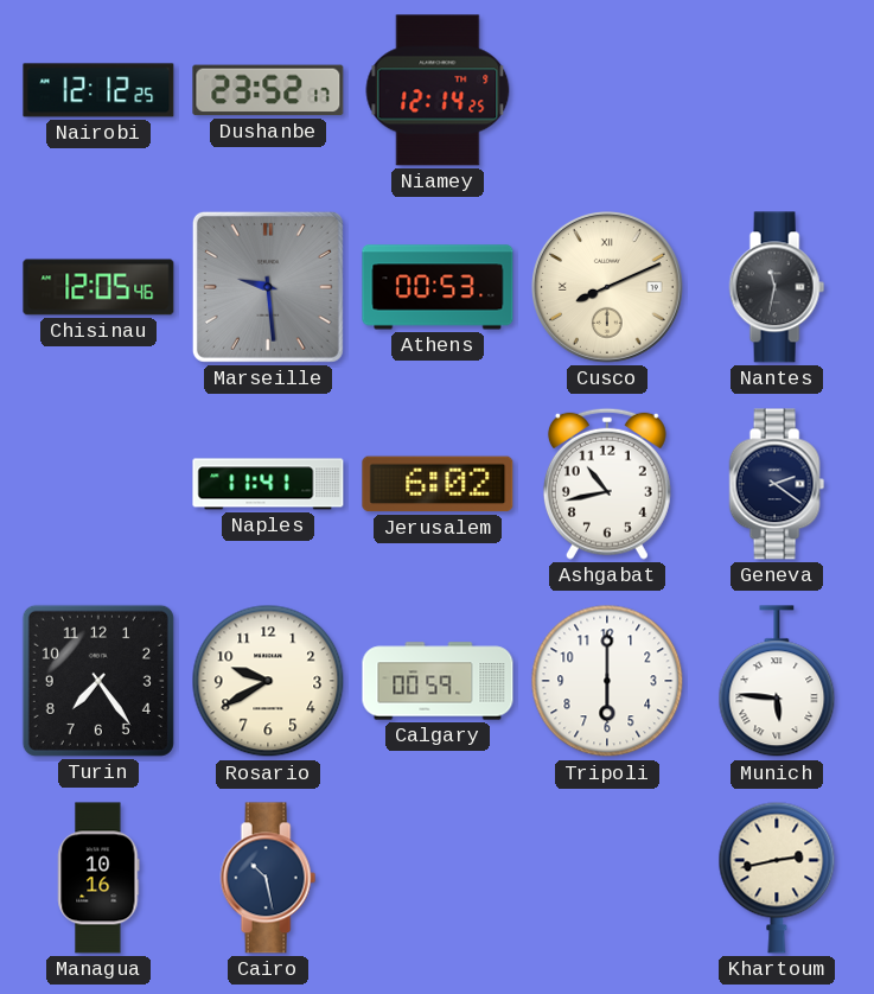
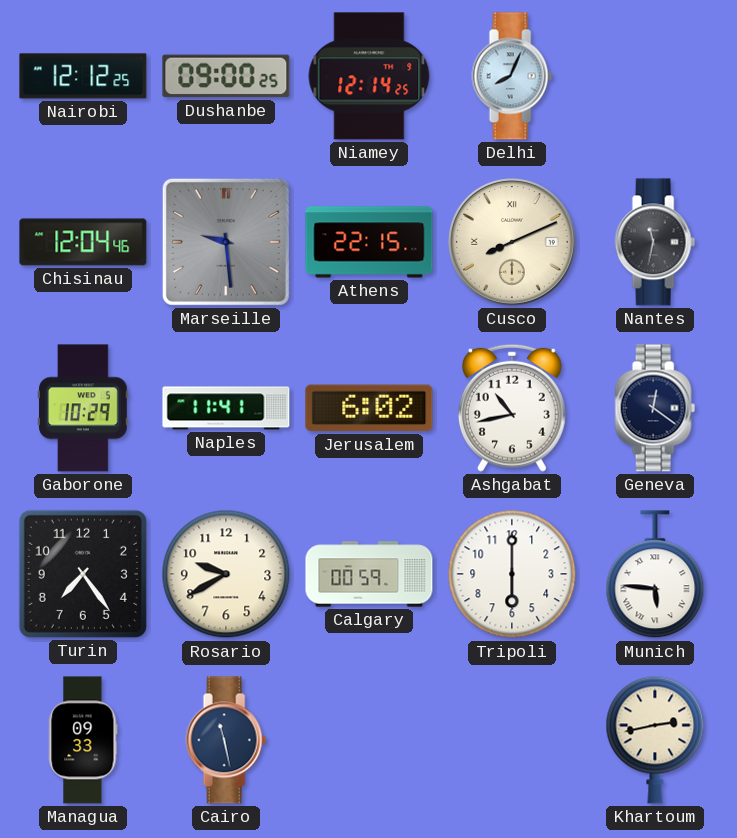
Dushanbe: 23:52 -> 09:00 (226, 76)
Delhi: none -> 8:04 (512, 76)
Chisinau: 12:05 -> 12:04 (83, 242)
Athens: 00:53 -> 22:15 (369, 242)
Gaborone: none -> 10:29 (84, 408)
Geneva: 2:21 -> 12:21 (655, 408)
Managua: 10:16 -> 09:33 (83, 740)
Cairo: 10:28 -> 11:28 (226, 740)
